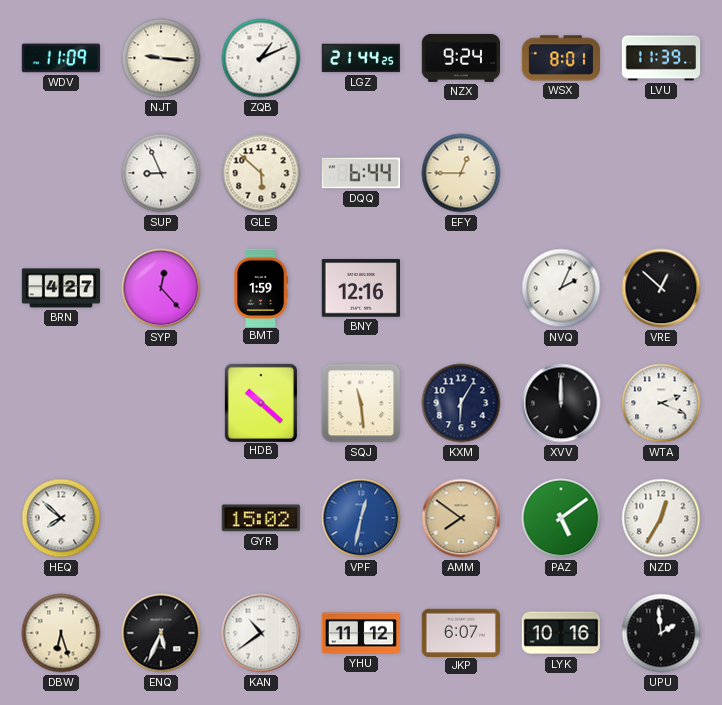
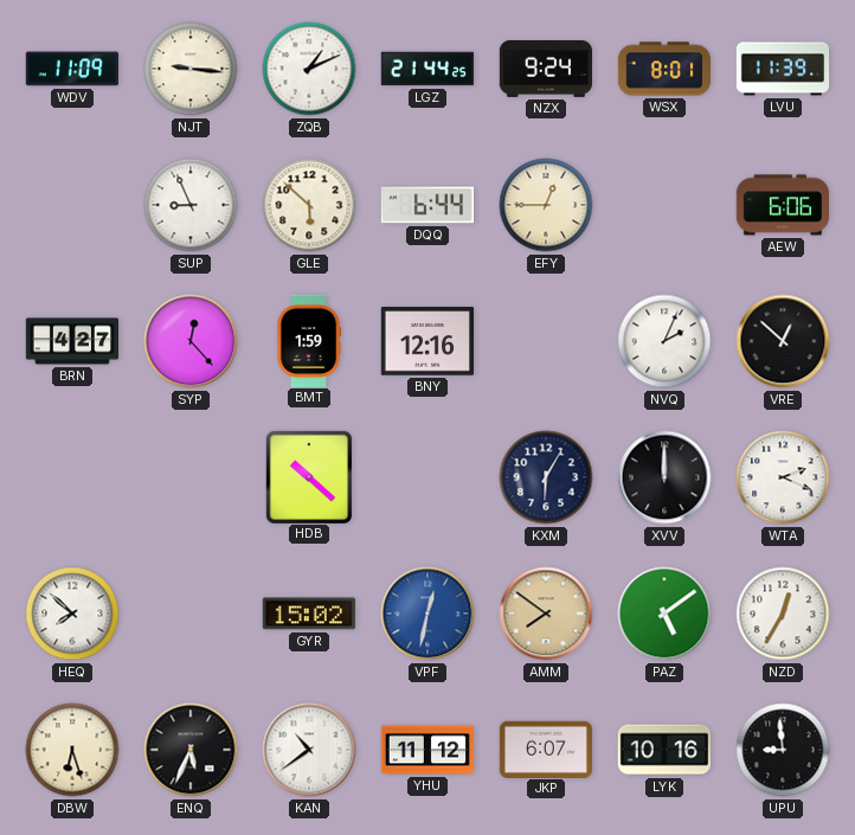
AEW: none -> 6:06 (782, 205)
SQJ: 11:29 -> none (361, 403)
UPU: 1:59 -> 8:59 (783, 750)
